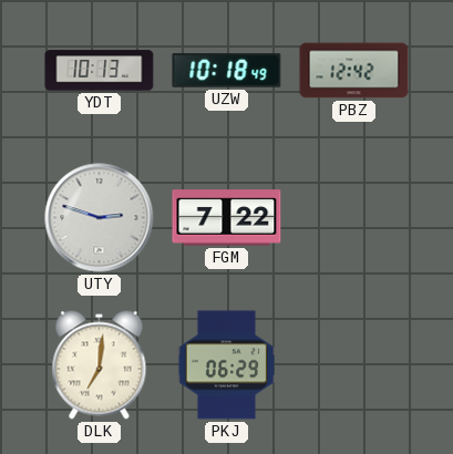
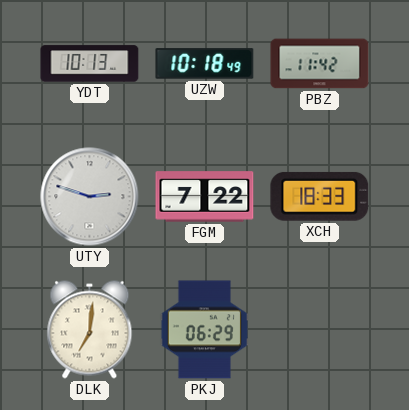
PBZ: 12:42 -> 11:42 (320, 64)
XCH: none -> 18:33 (320, 196)
